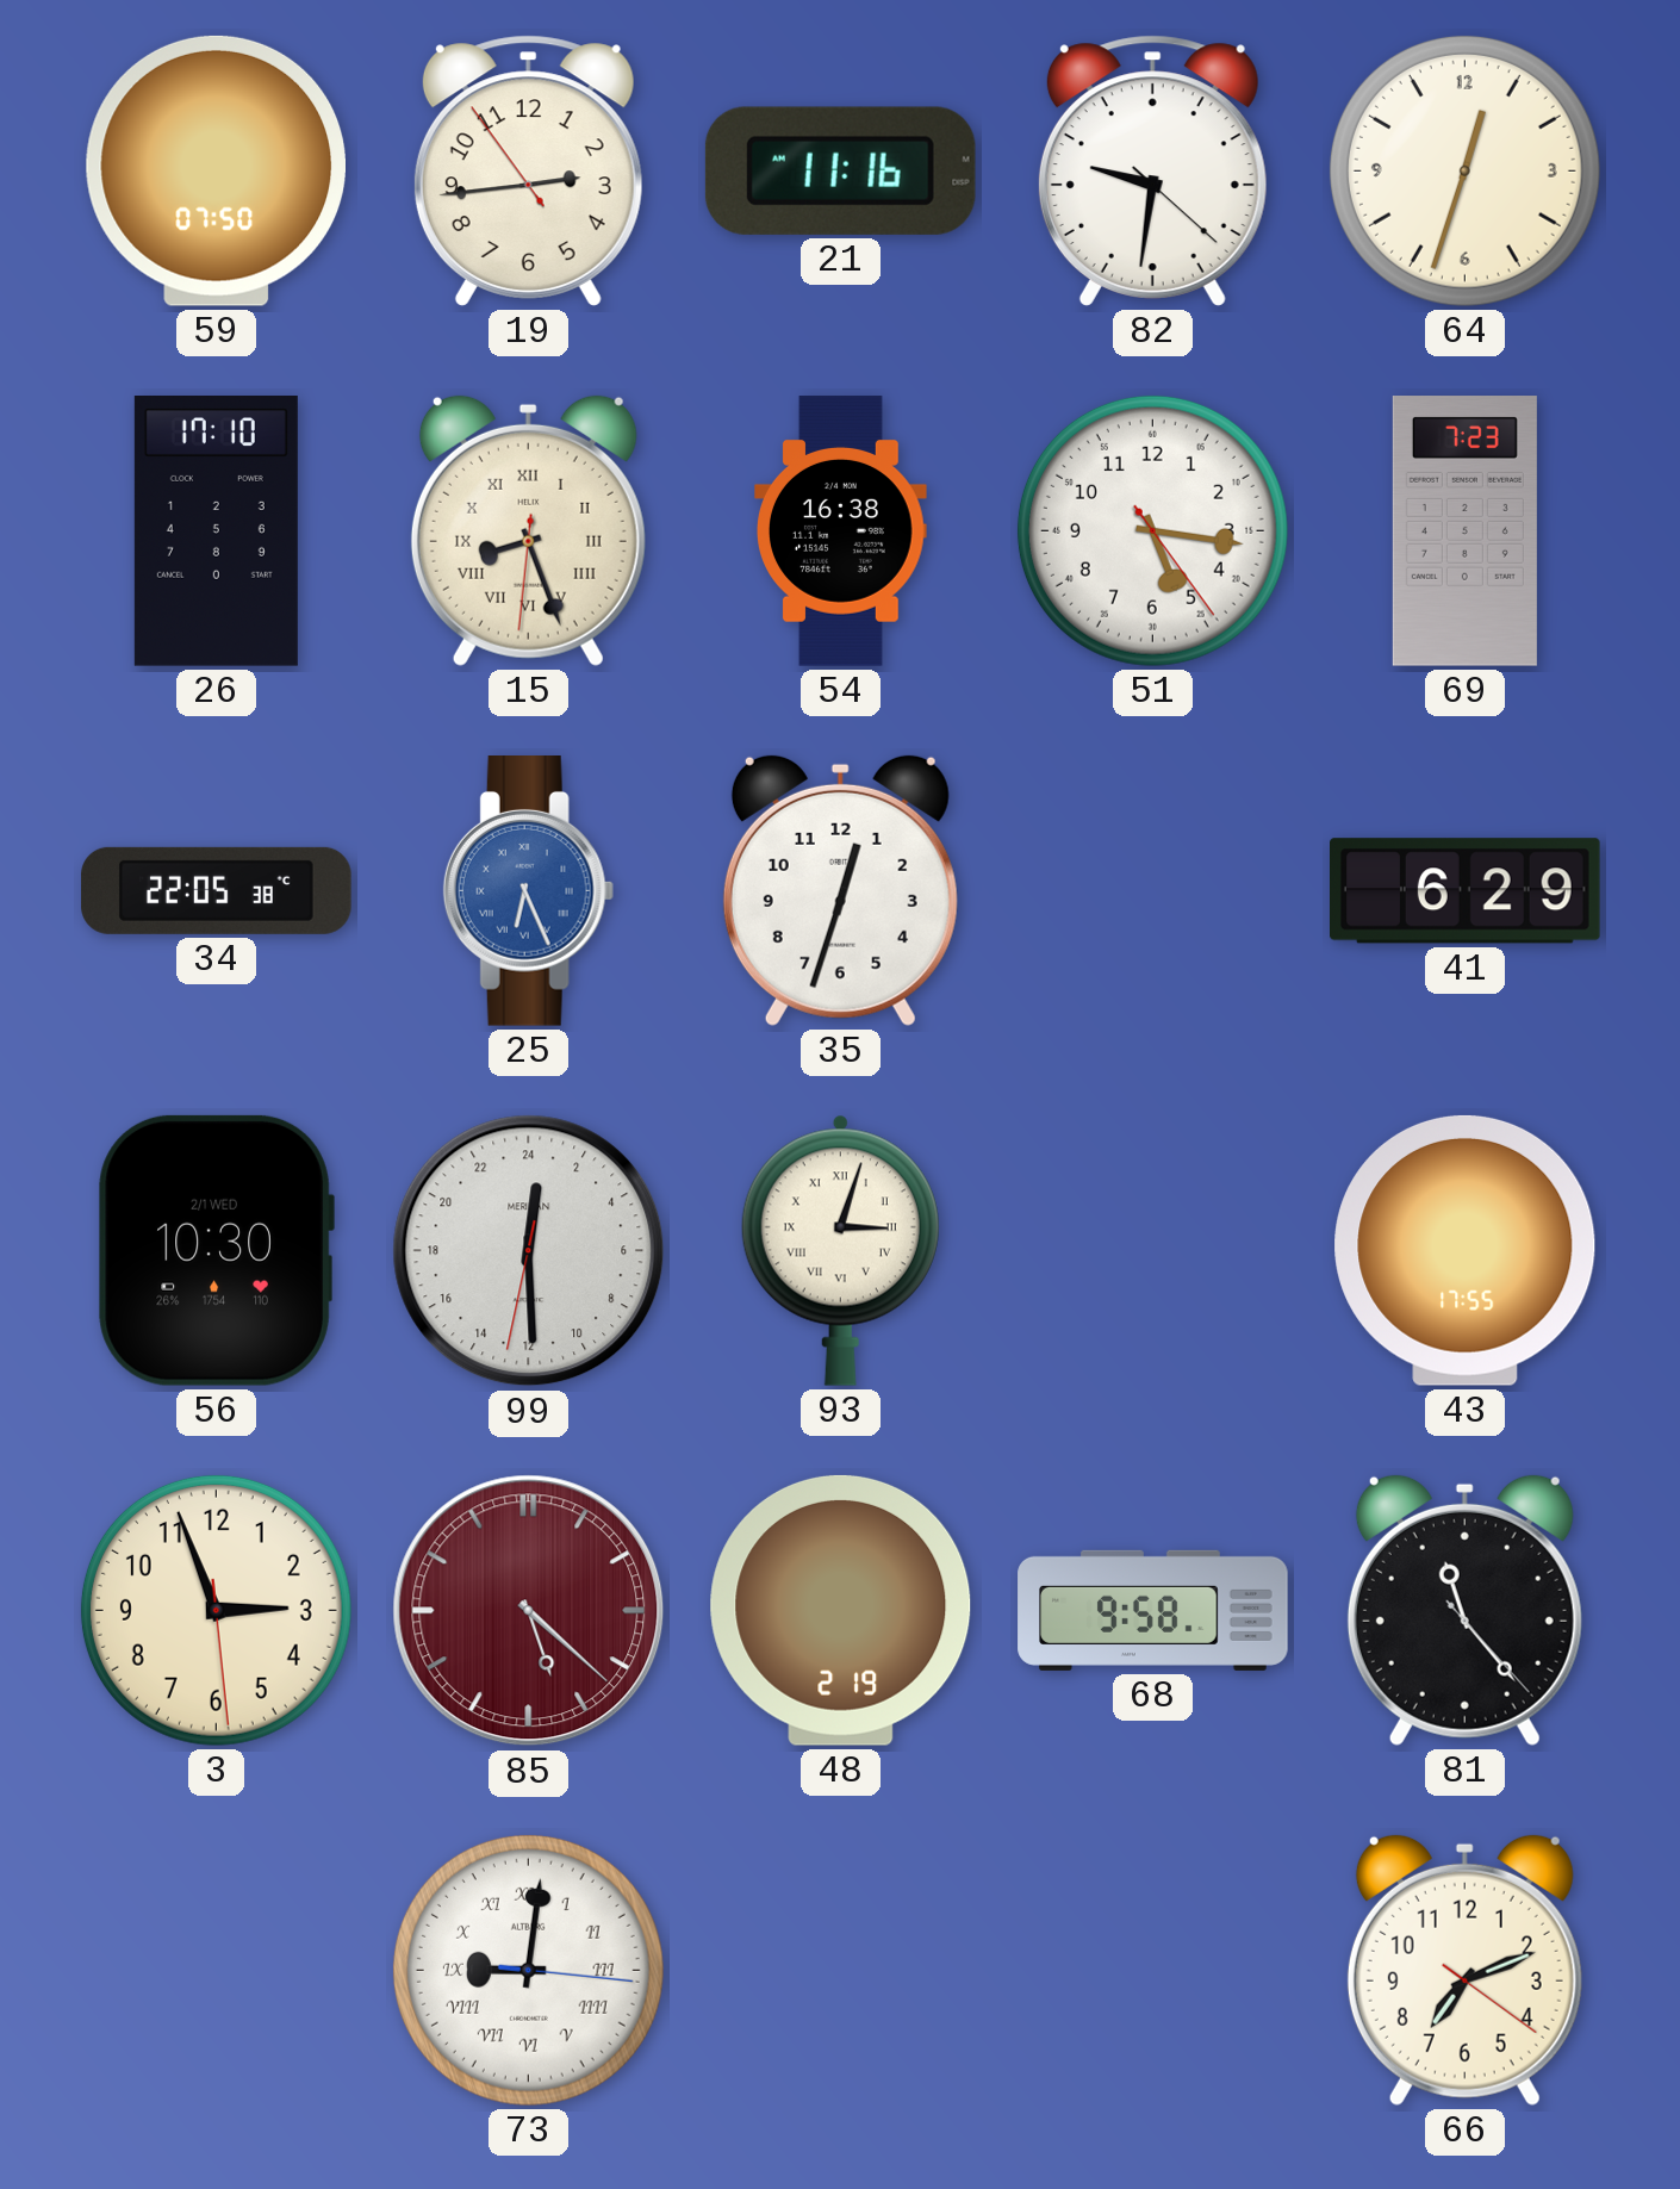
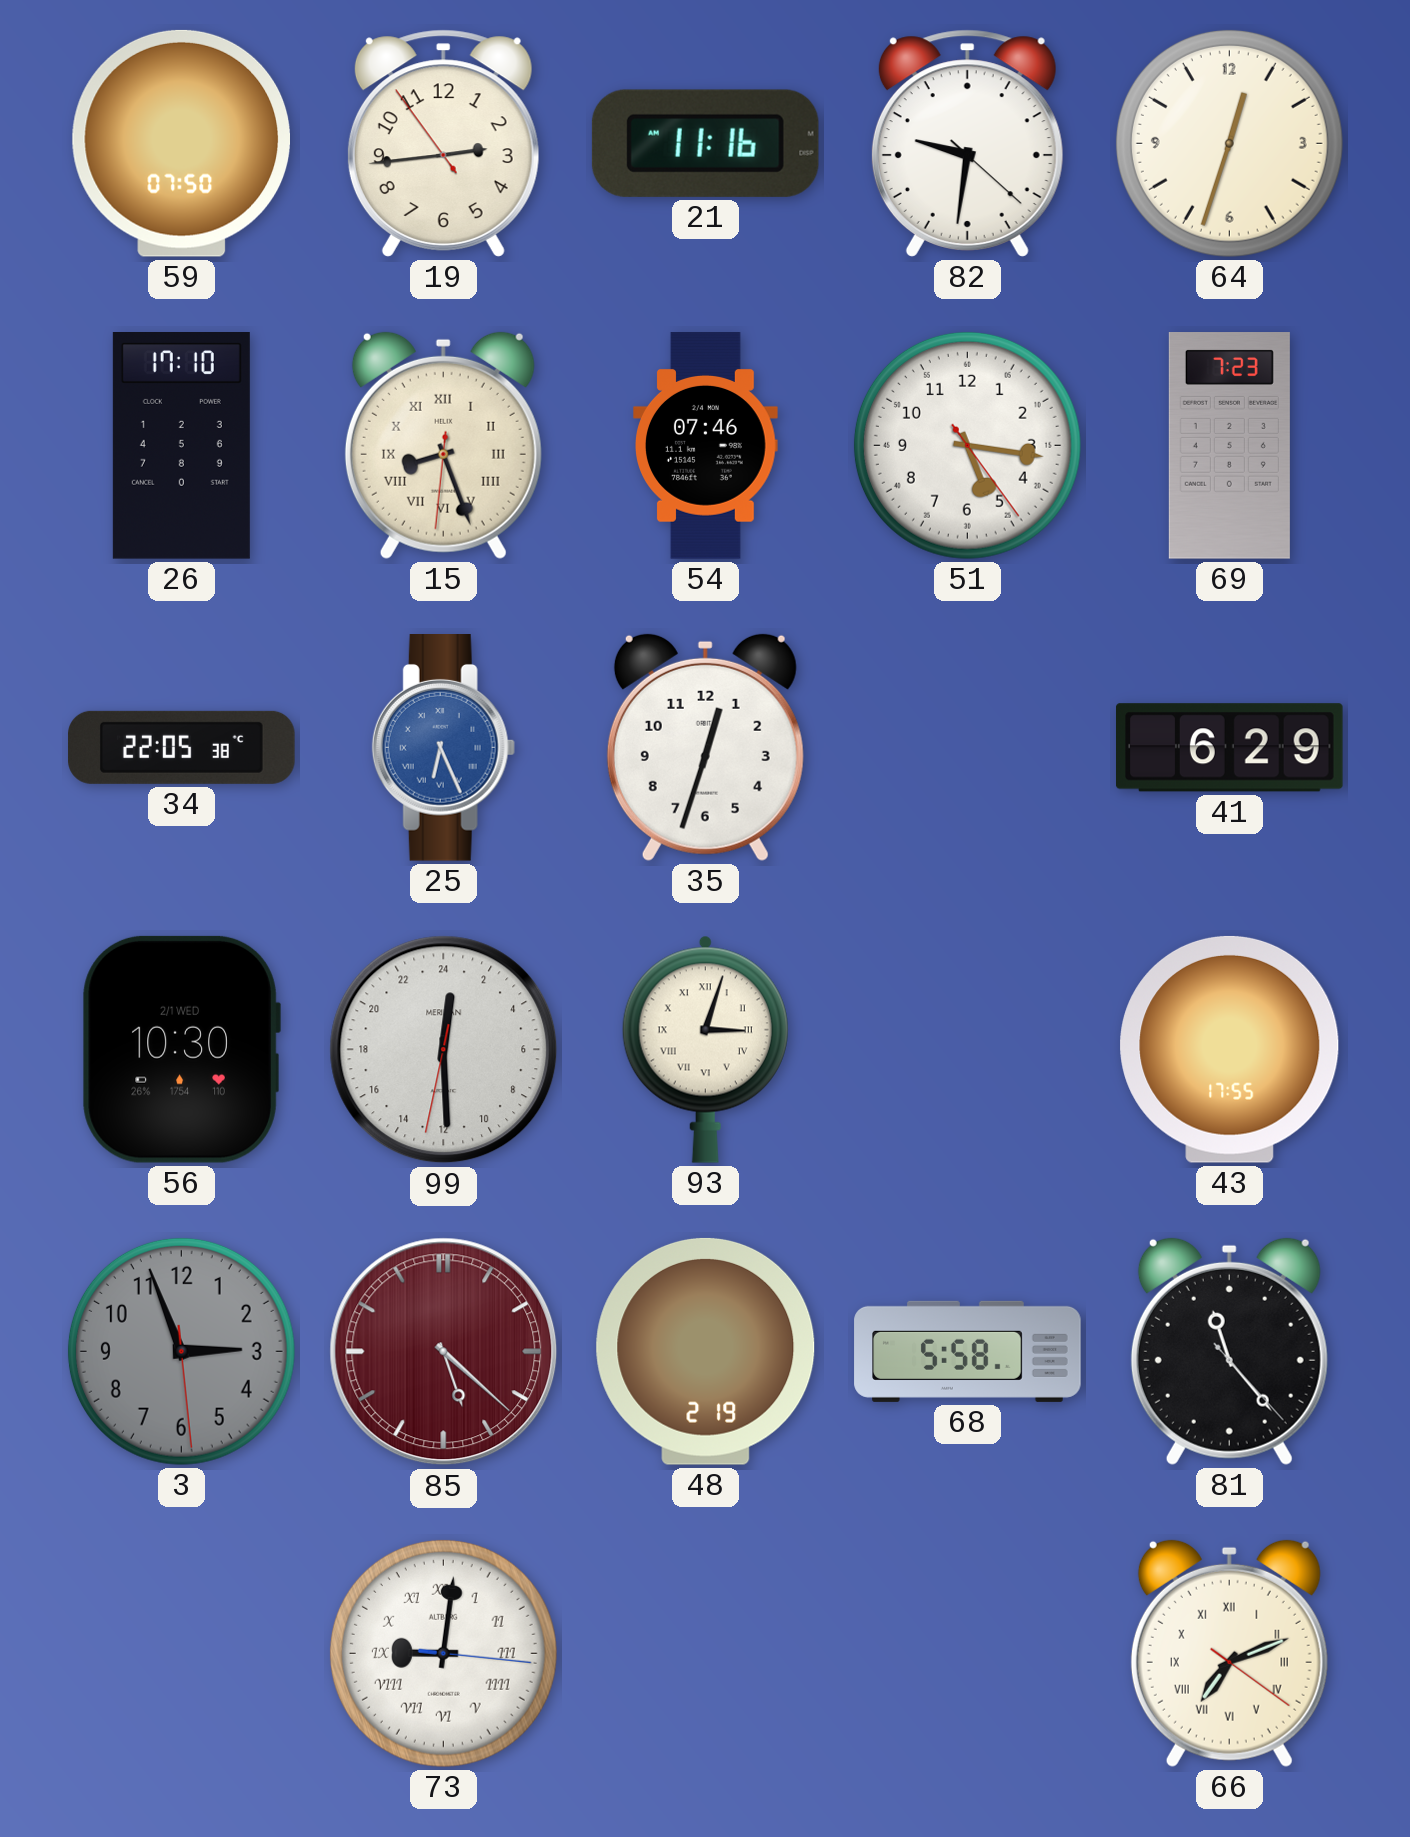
54: 16:38 -> 07:46 (706, 446)
3 dial: cream -> grey (181, 1351)
68: 9:58 -> 5:58 (968, 1351)
66 numerals: Arabic -> Roman (1229, 1653)
